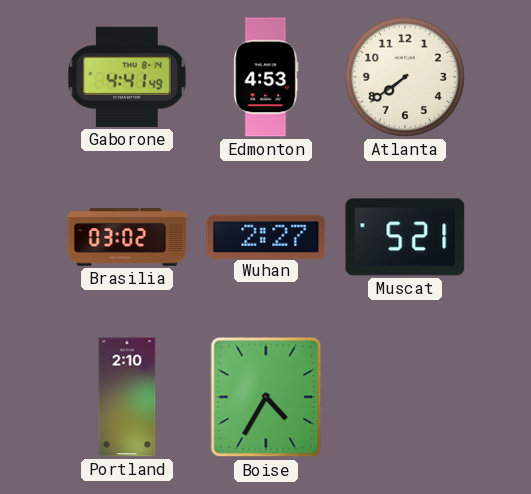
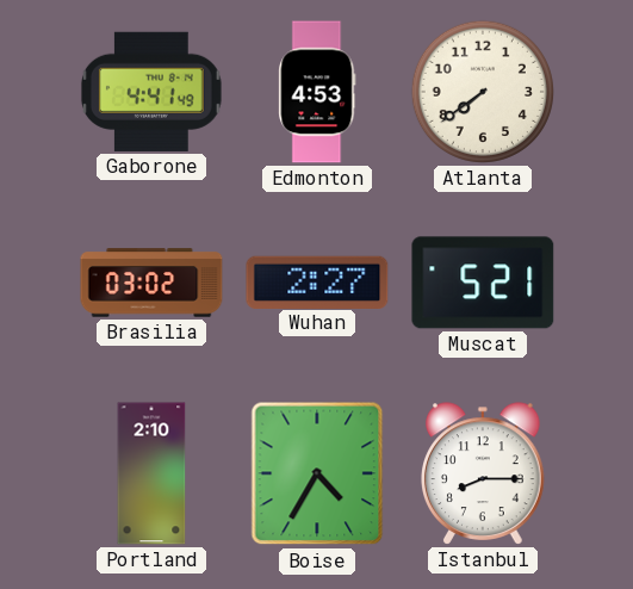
Istanbul: none -> 8:15 (484, 473)
